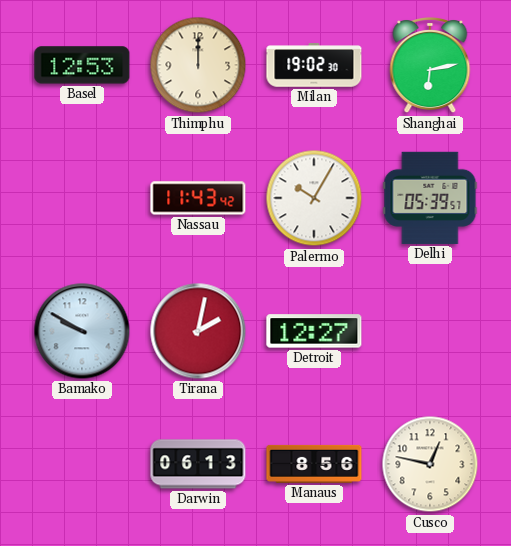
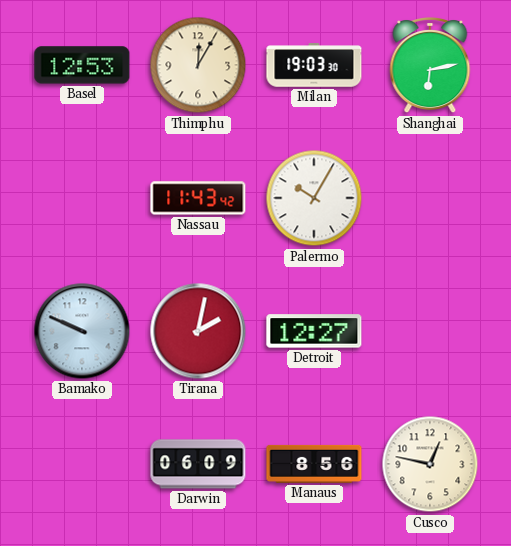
Thimphu: 12:00 -> 12:05 (198, 65)
Milan: 19:02 -> 19:03 (314, 65)
Delhi: 05:39 -> none (430, 198)
Bamako: 9:50 -> 9:49 (82, 331)
Darwin: 06:13 -> 06:09 (198, 464)
